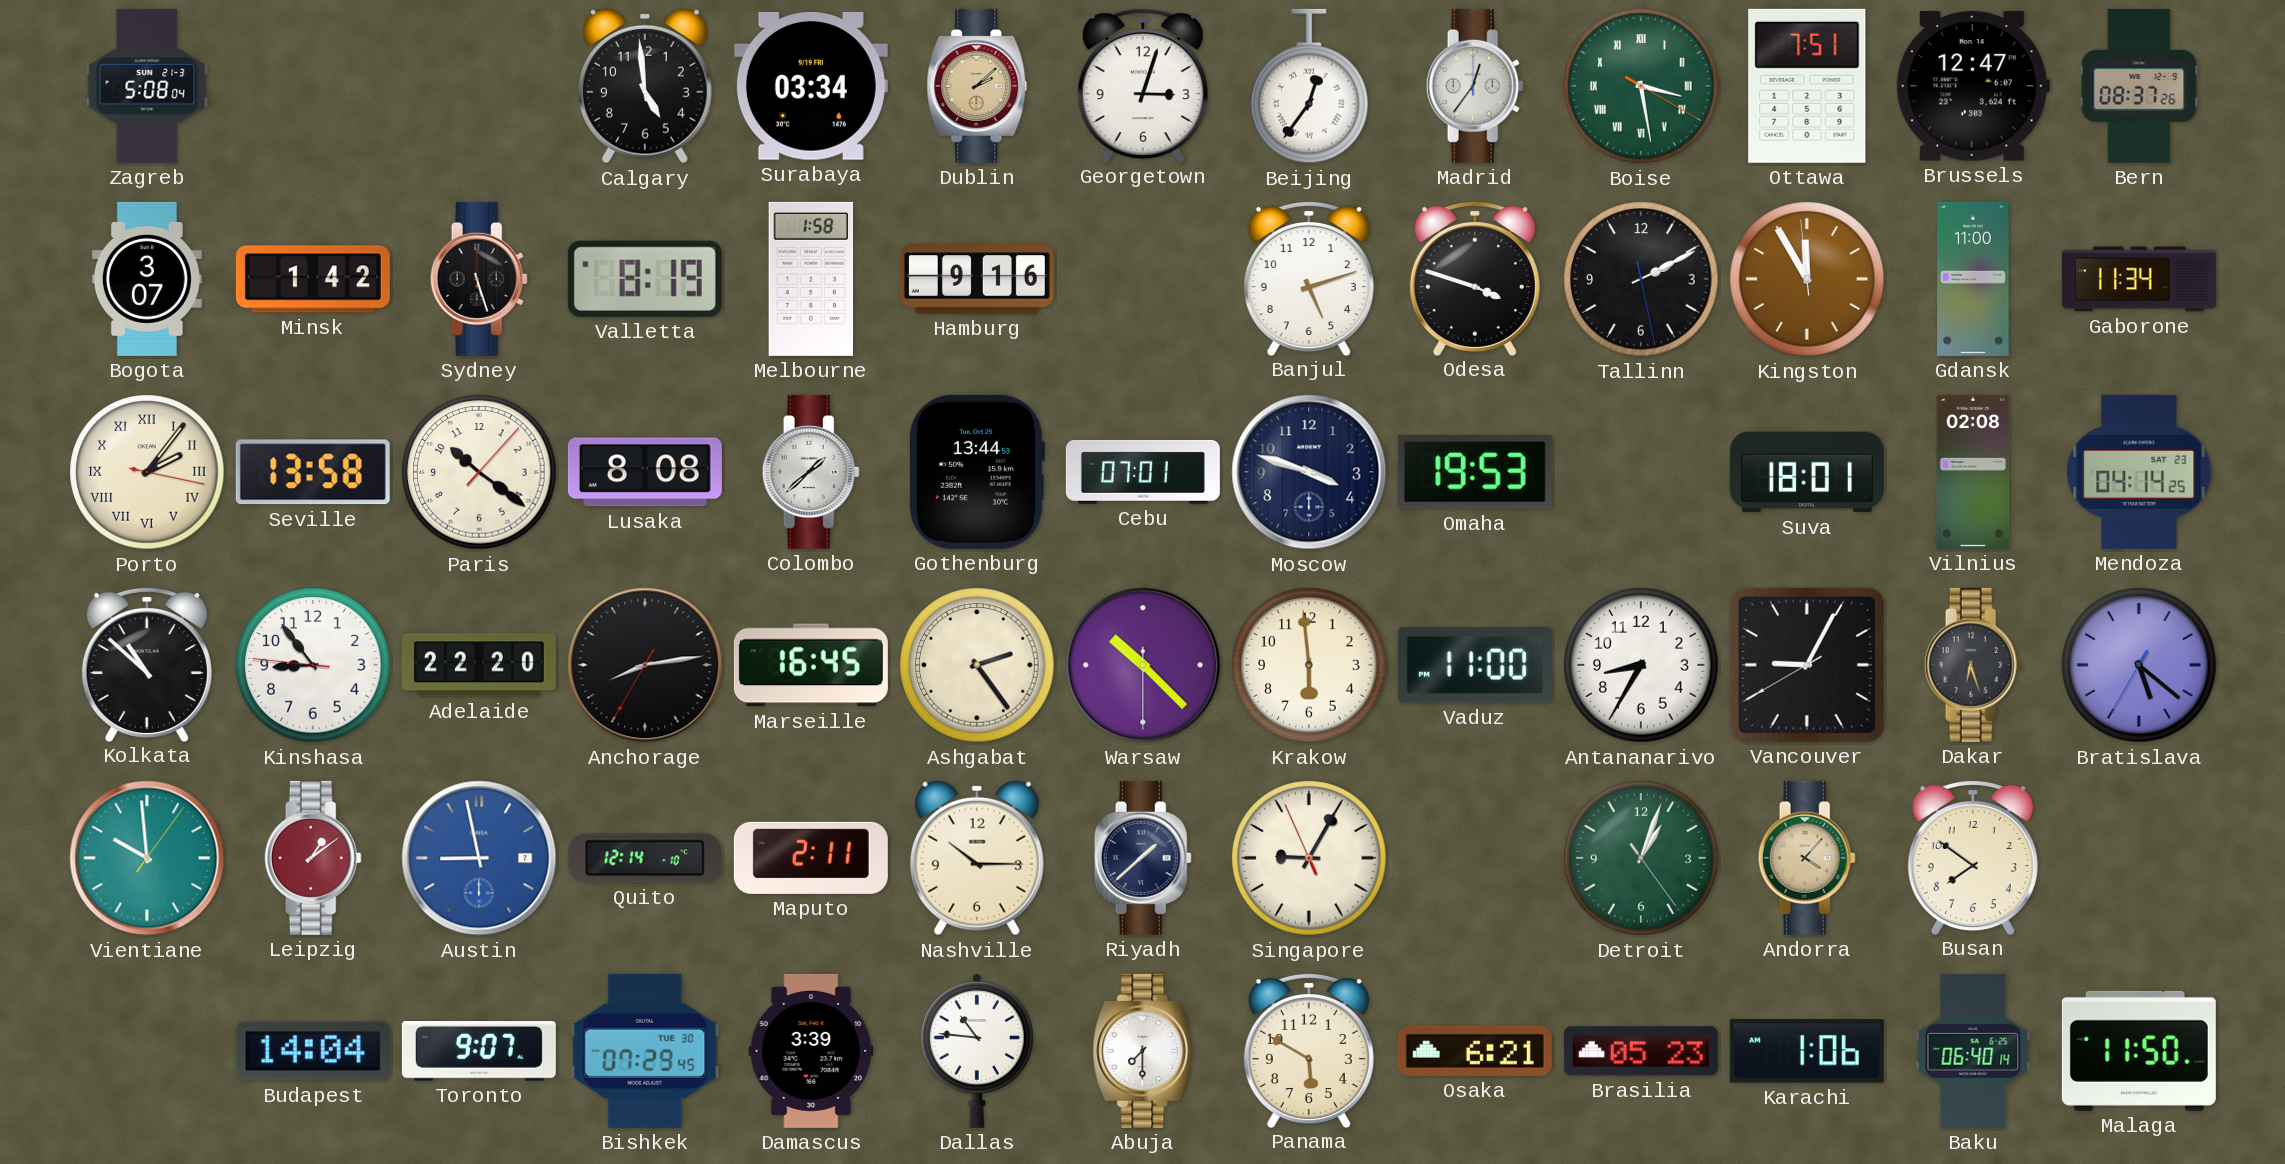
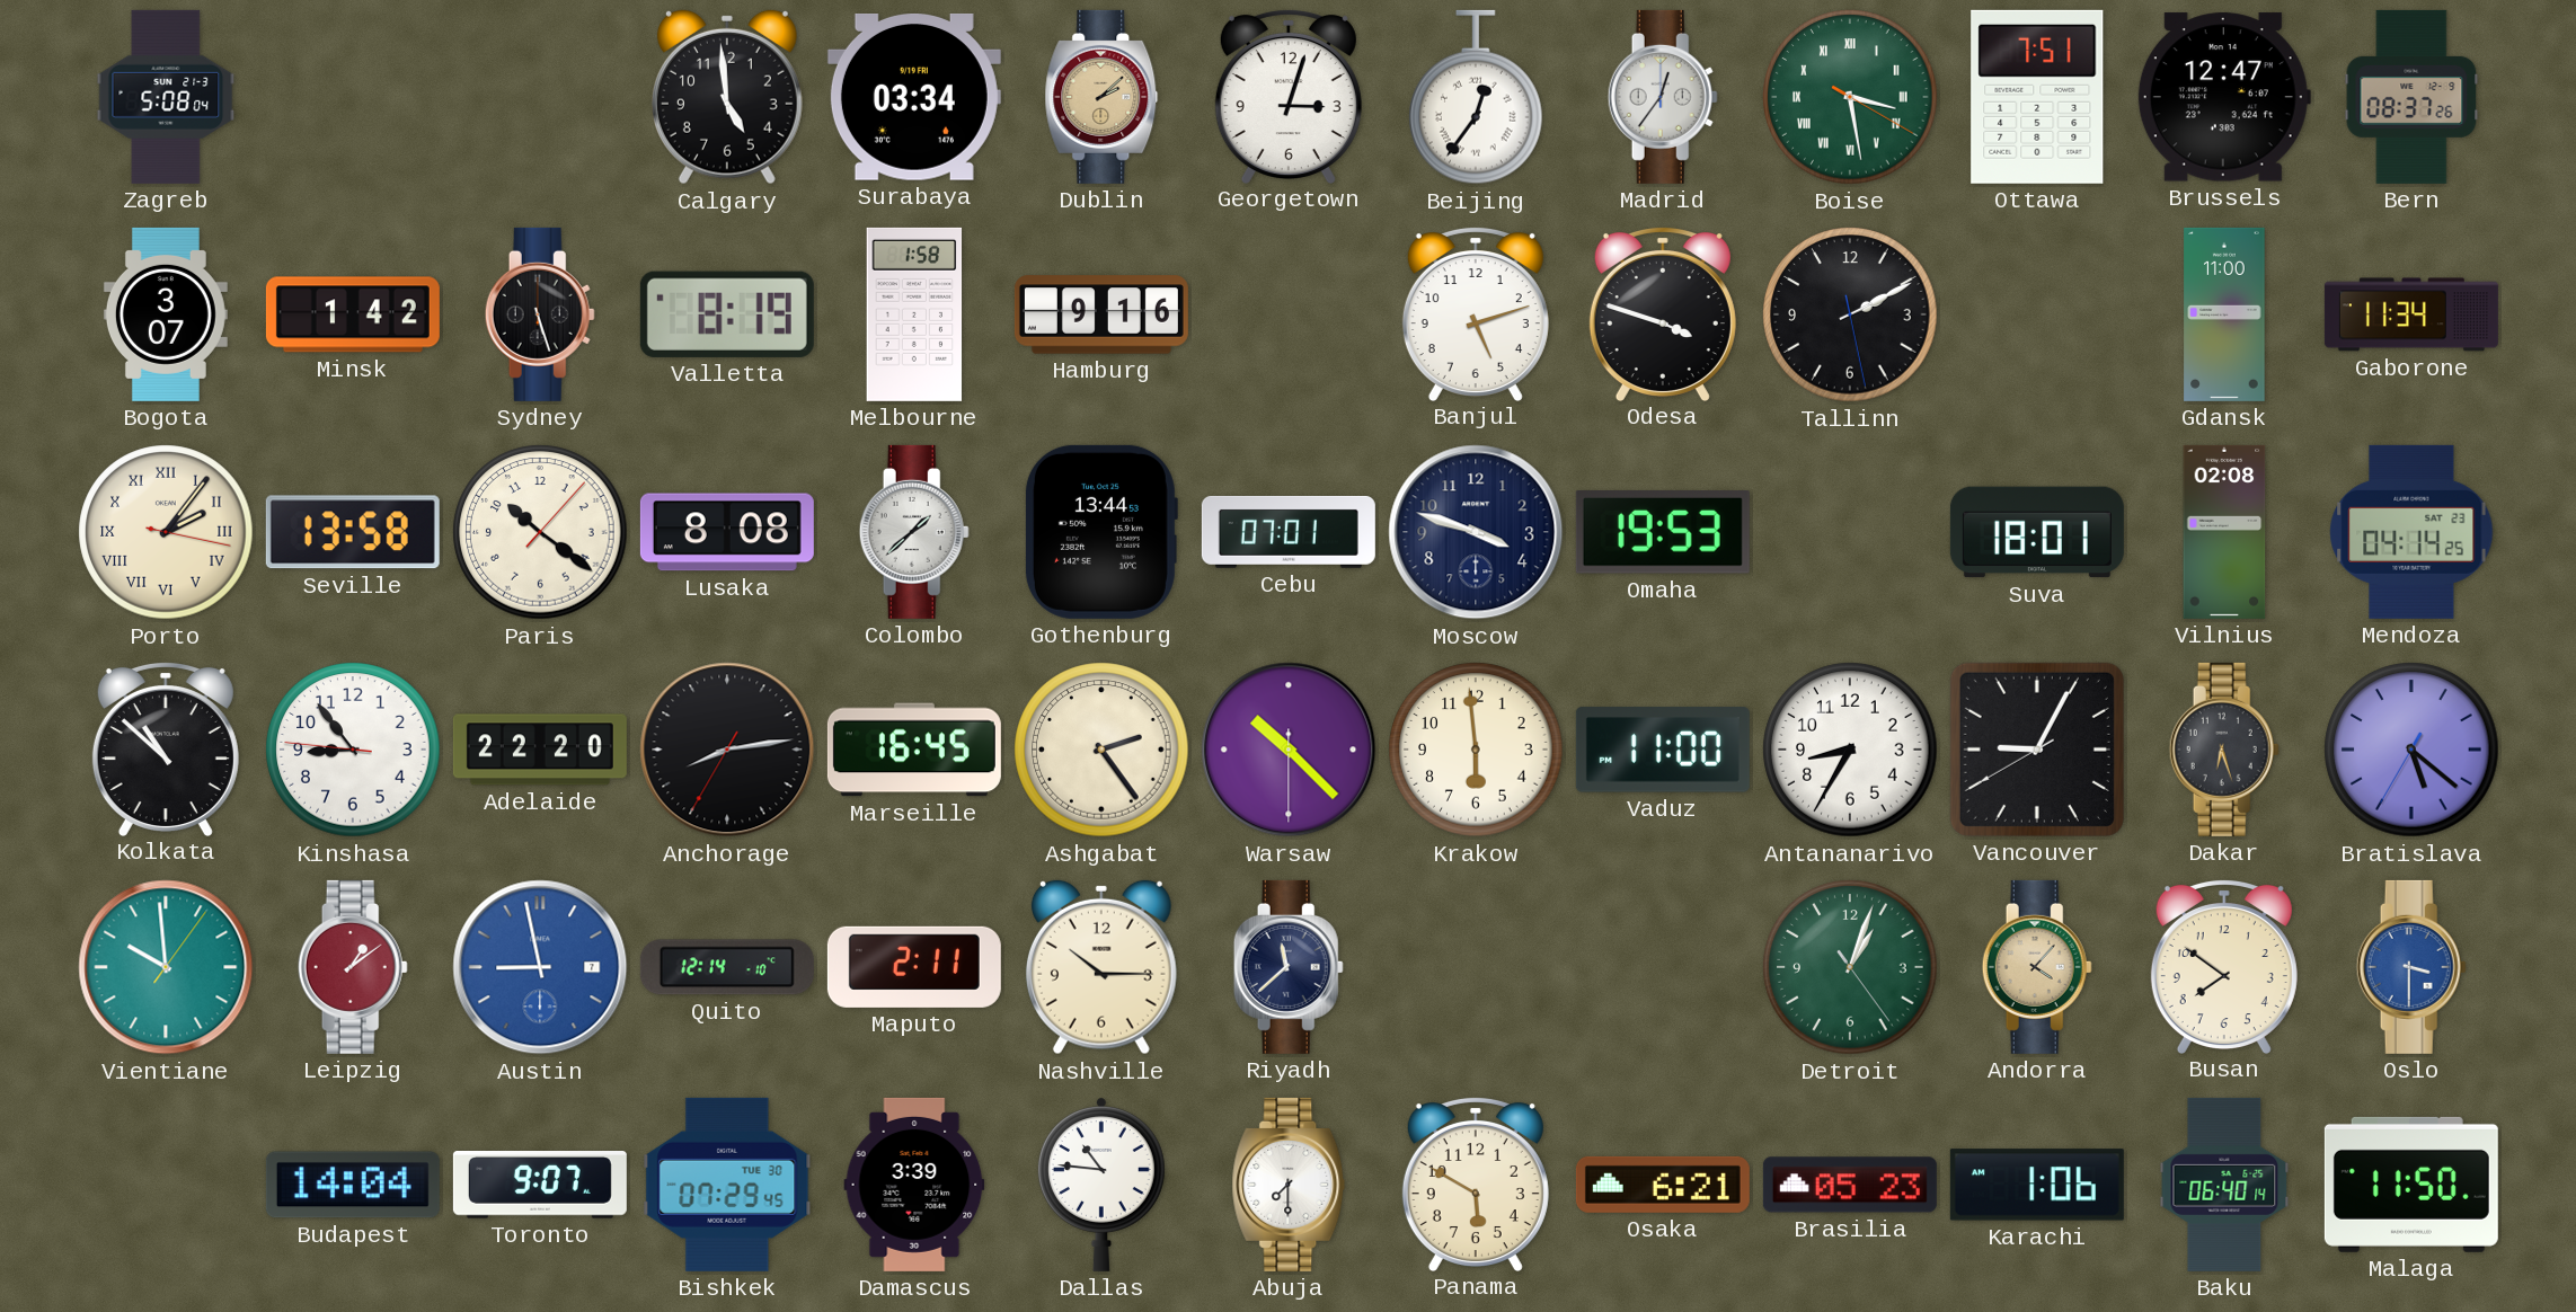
Kingston: 11:54 -> none (1807, 279)
Riyadh: 1:38 -> 11:38 (1289, 967)
Singapore: 9:04 -> none (1309, 858)
Oslo: none -> 3:30 (2411, 967)
